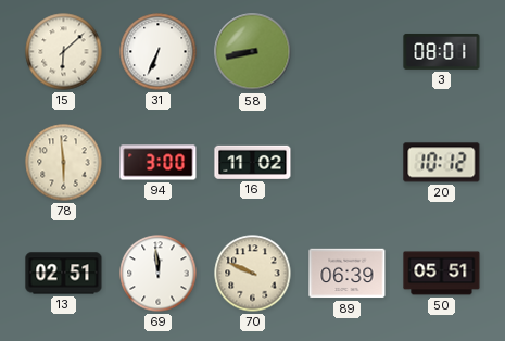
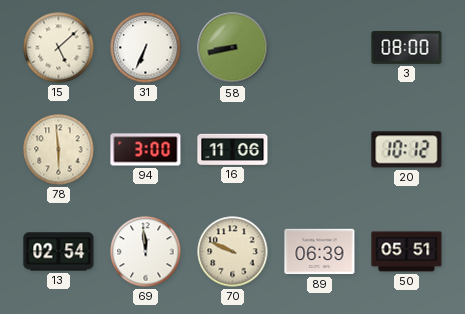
15: 6:08 -> 5:08 (59, 48)
3: 08:01 -> 08:00 (407, 48)
16: 11:02 -> 11:06 (233, 149)
13: 02:51 -> 02:54 (59, 252)
